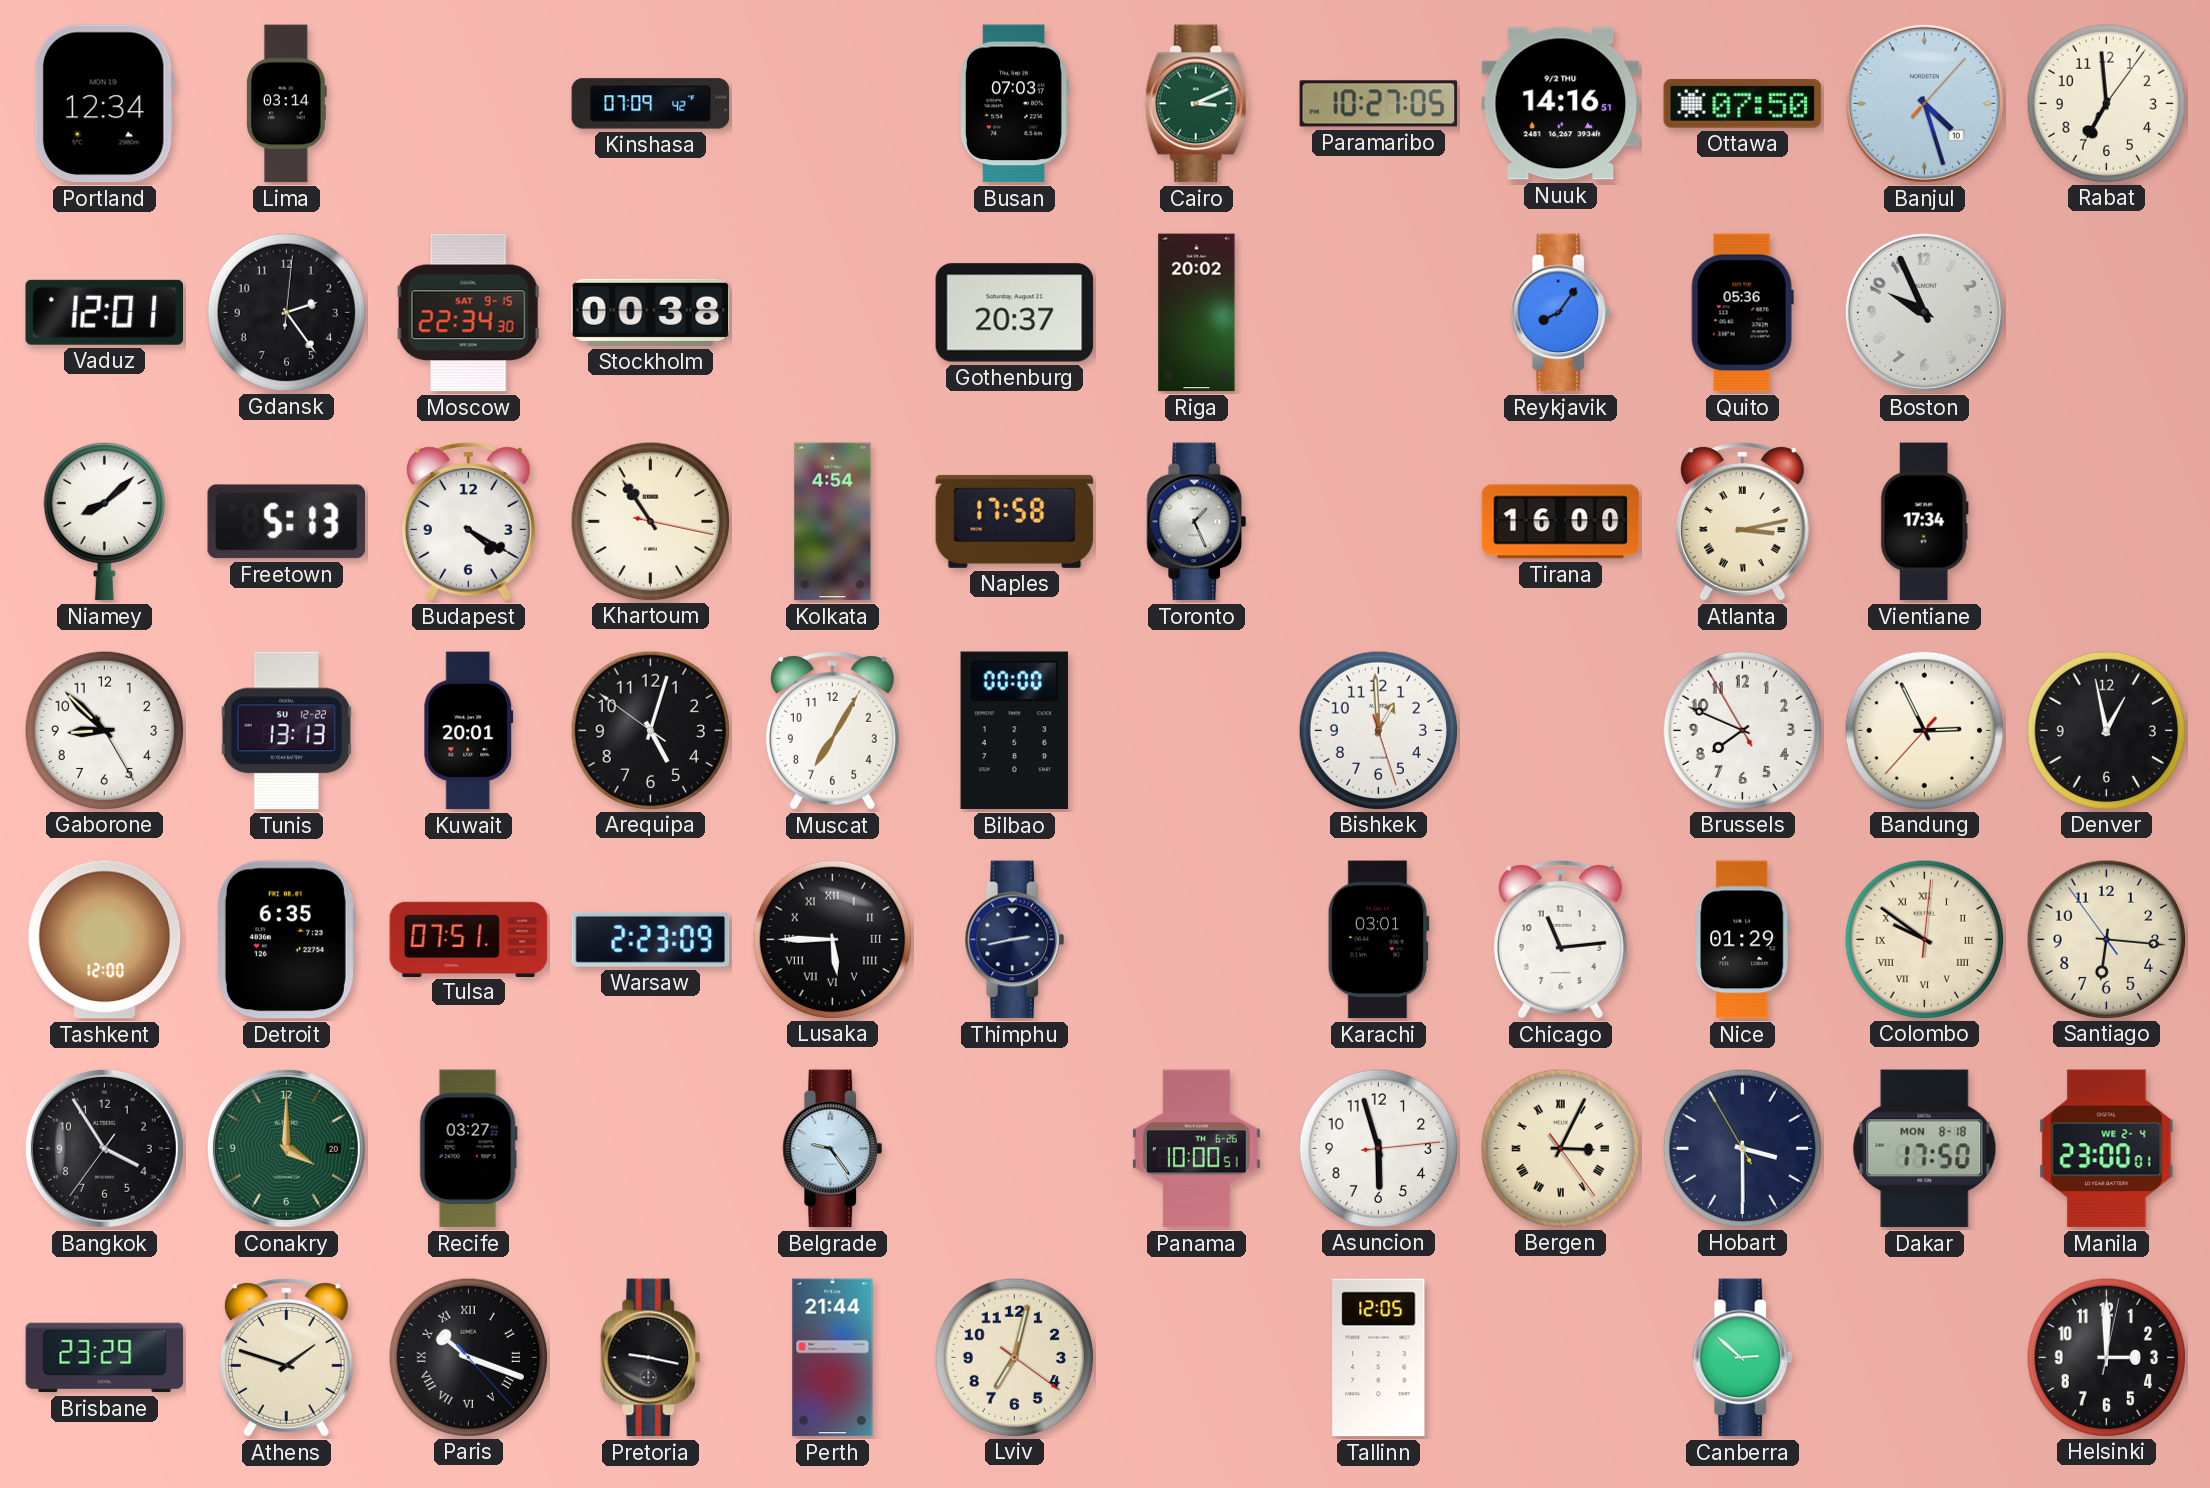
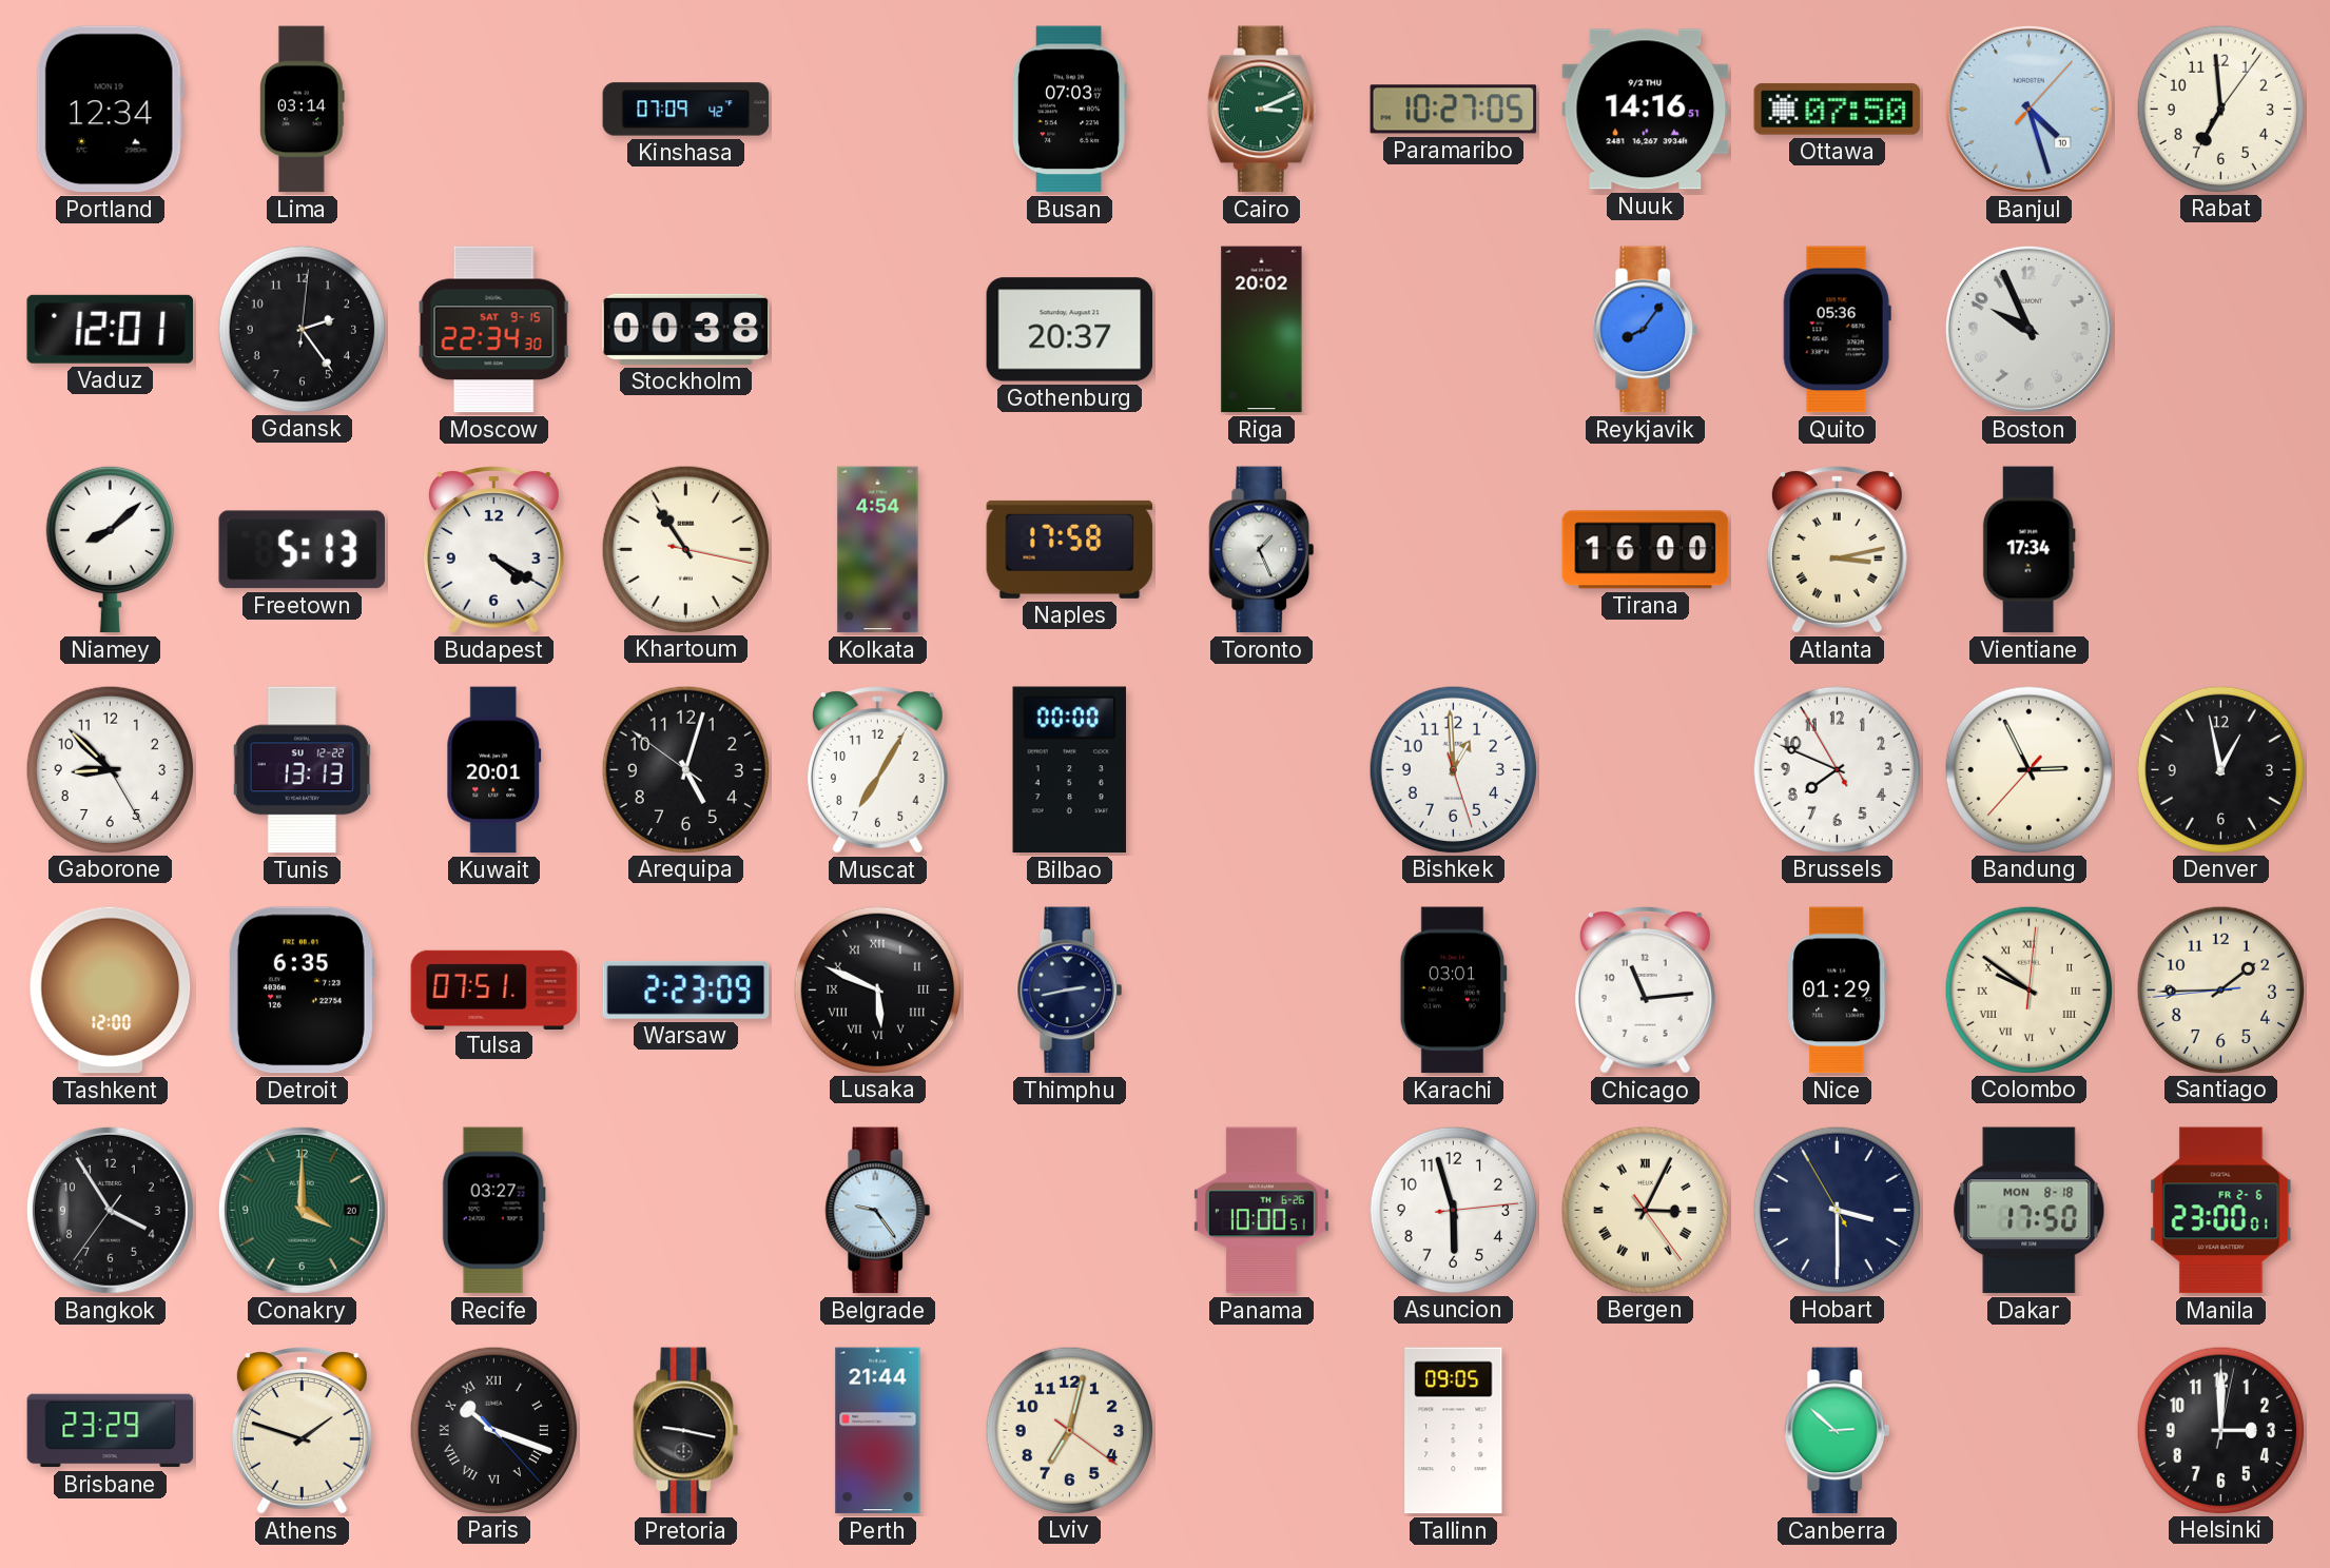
Lusaka: 5:45 -> 5:49 (877, 989)
Santiago: 6:15 -> 1:44 (2220, 989)
Manila date: WE 2-4 -> FR 2-6 (2221, 1211)
Tallinn: 12:05 -> 09:05 (1454, 1431)
